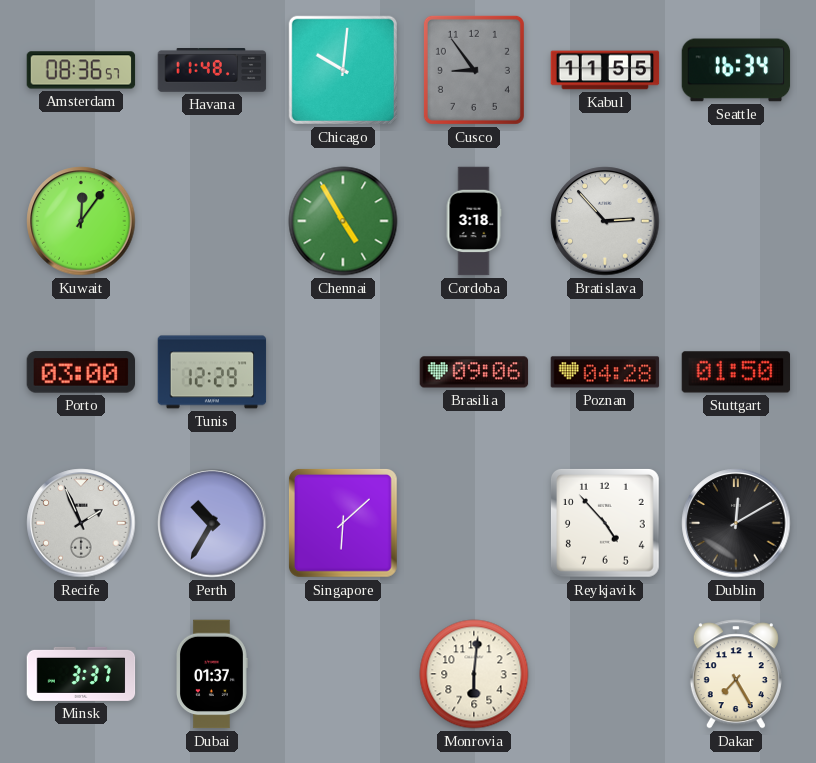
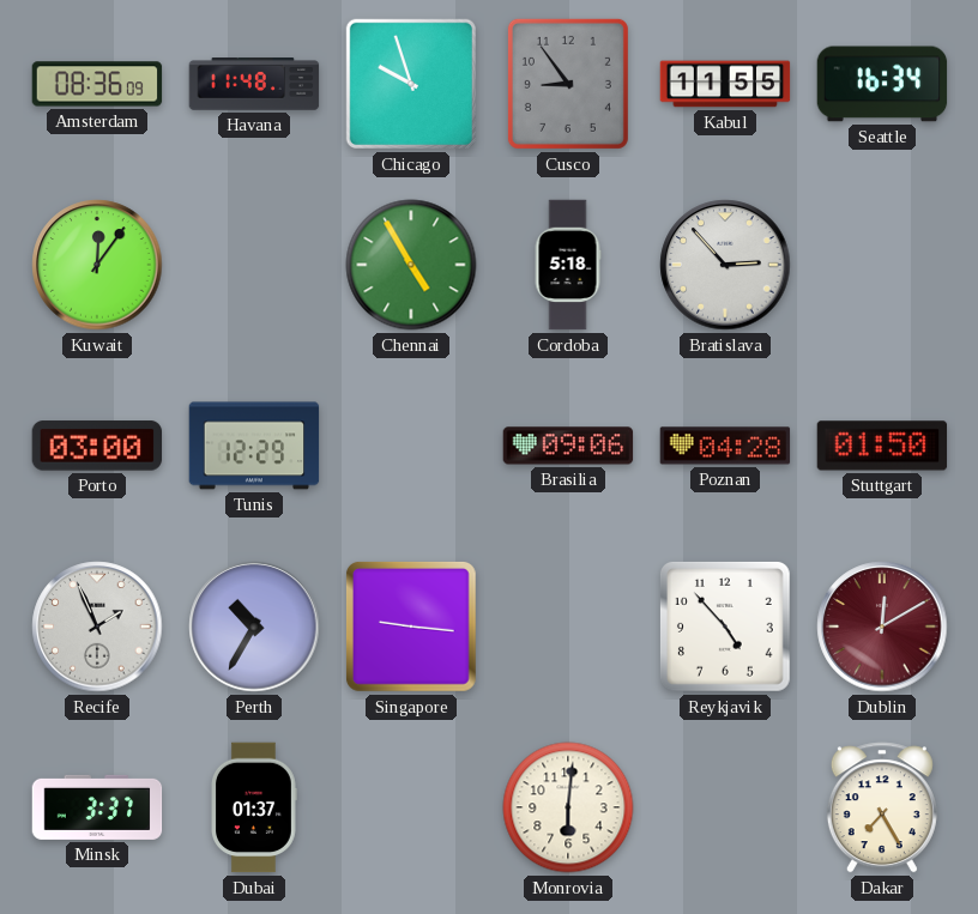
Amsterdam: 08:36:57 -> 08:36:09 (97, 84)
Chicago: 10:01 -> 9:57 (411, 84)
Cordoba: 3:18 -> 5:18 (568, 265)
Singapore: 6:08 -> 9:16 (411, 627)
Dublin dial: black -> burgundy (882, 627)
